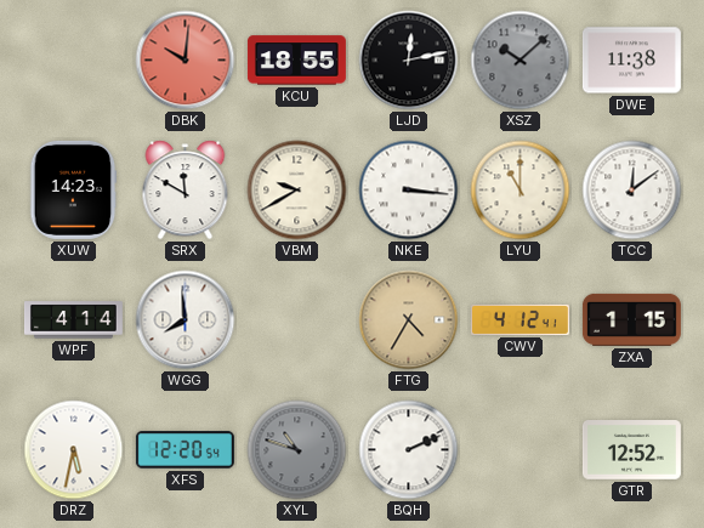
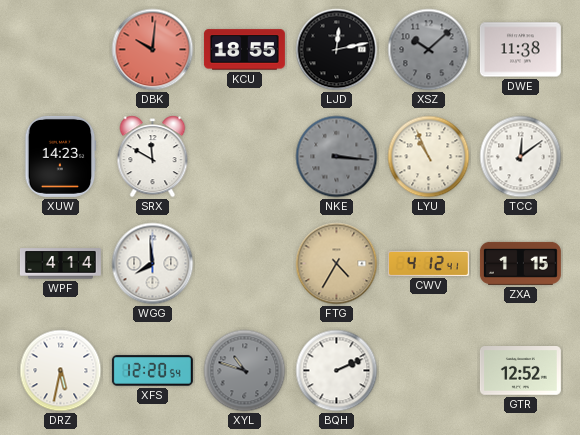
VBM: 9:40 -> none (297, 191)
NKE dial: white -> grey (337, 157)
LYU: 11:00 -> 10:56 (429, 157)
